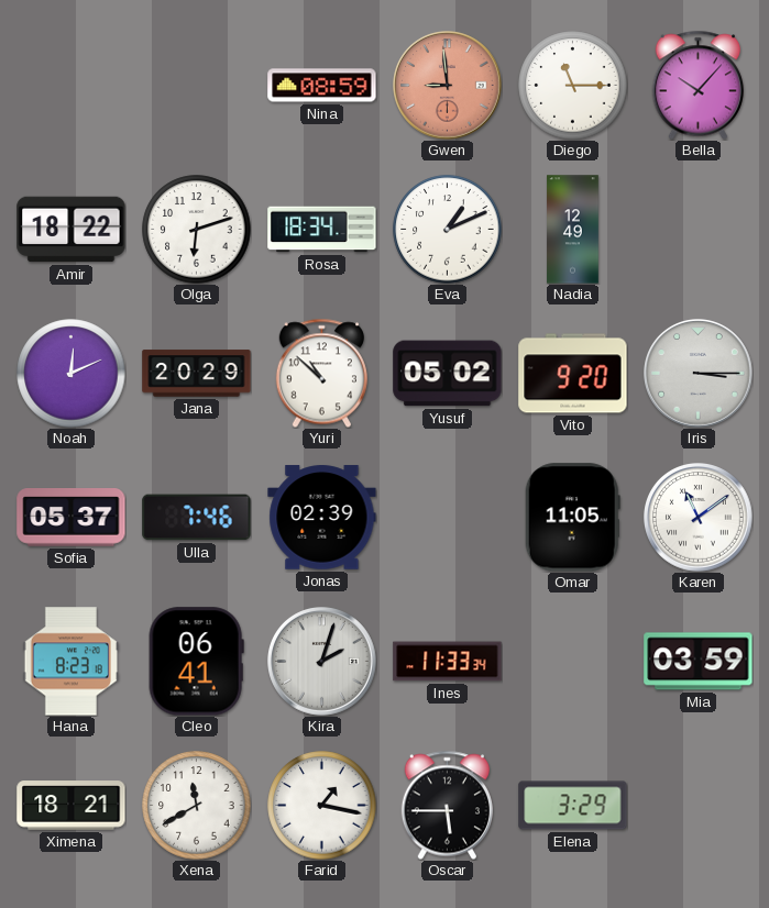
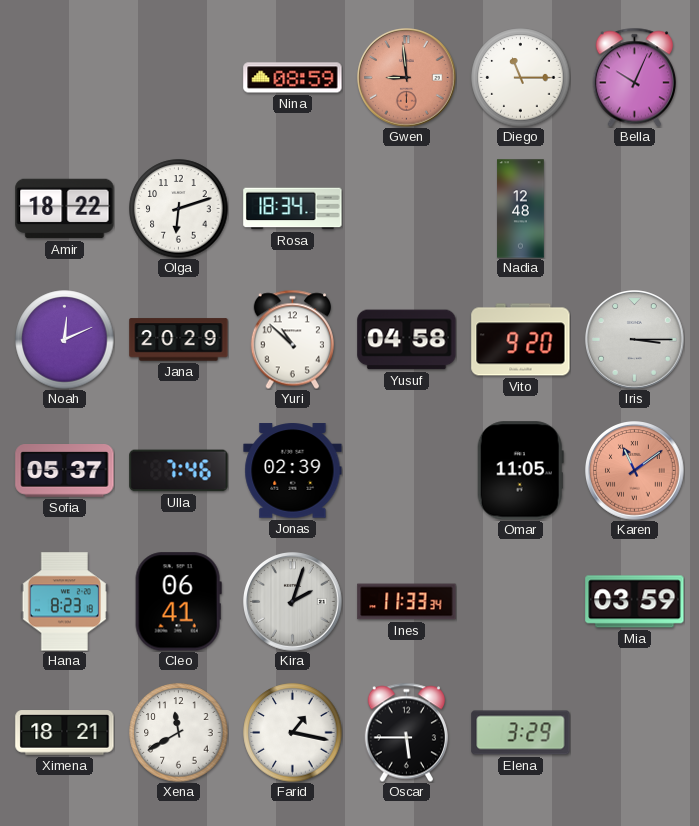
Bella: 10:07 -> 10:04 (634, 77)
Eva: 1:11 -> none (448, 230)
Nadia: 12:49 -> 12:48 (521, 209)
Yusuf: 05:02 -> 04:58 (407, 340)
Karen dial: white -> salmon (635, 471)
